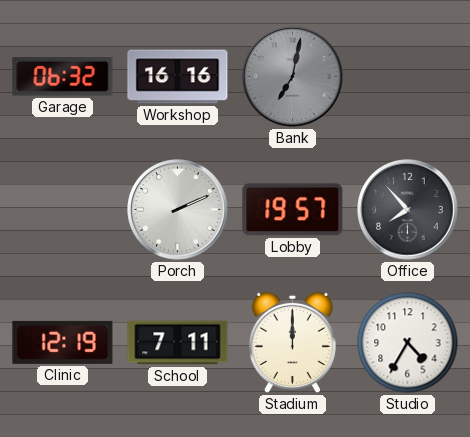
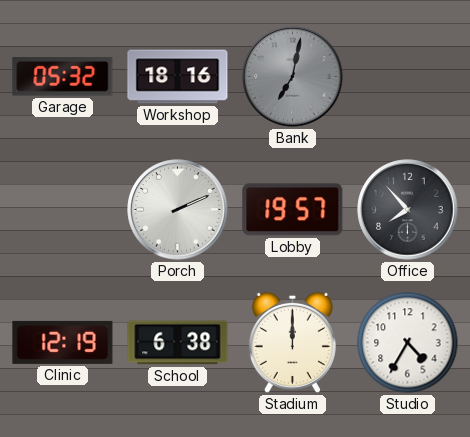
Garage: 06:32 -> 05:32 (63, 77)
Workshop: 16:16 -> 18:16 (178, 77)
School: 7:11 -> 6:38 (178, 343)
